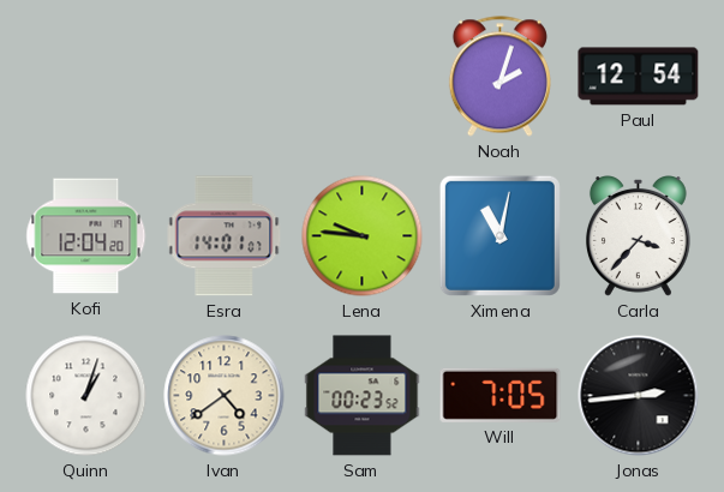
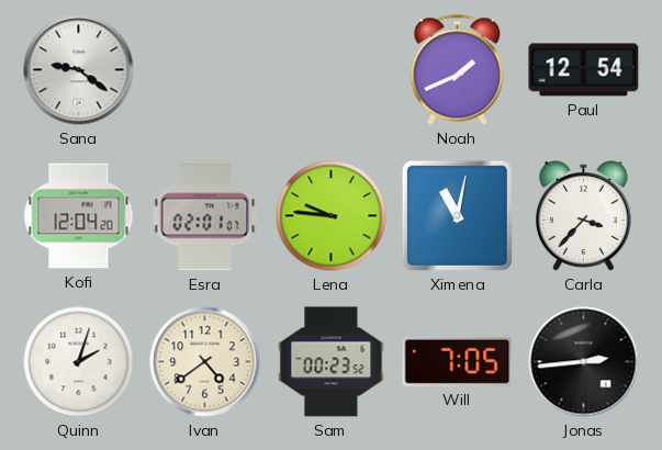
Sana: none -> 9:21 (79, 70)
Noah: 2:03 -> 1:41 (457, 70)
Esra: 14:01 -> 02:01 (205, 216)
Quinn: 1:03 -> 2:03 (79, 362)
